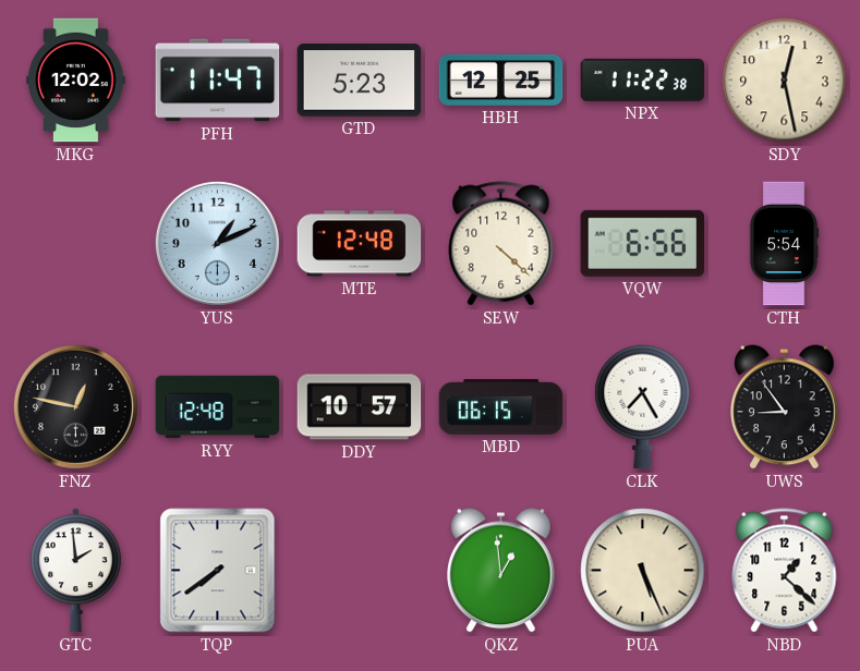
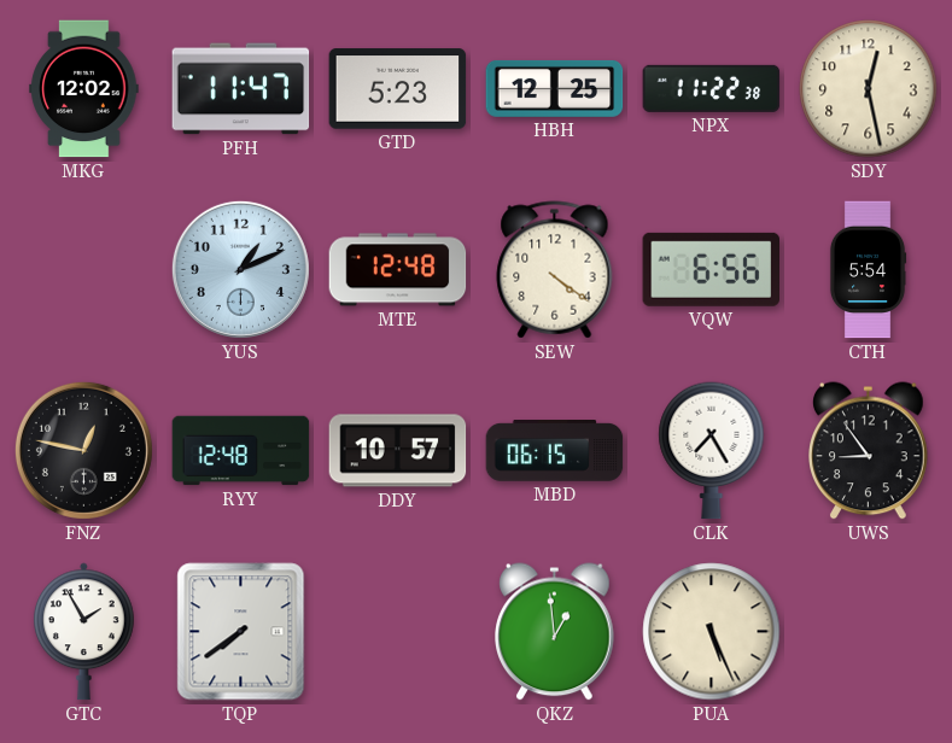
SEW: 4:22 -> 4:21 (555, 270)
GTC: 1:59 -> 1:55 (83, 632)
NBD: 1:22 -> none (785, 571)
